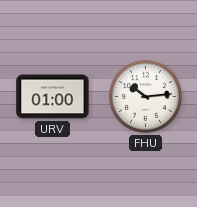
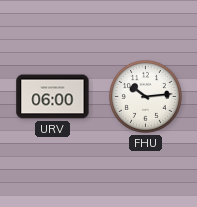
URV: 01:00 -> 06:00 (53, 97)
